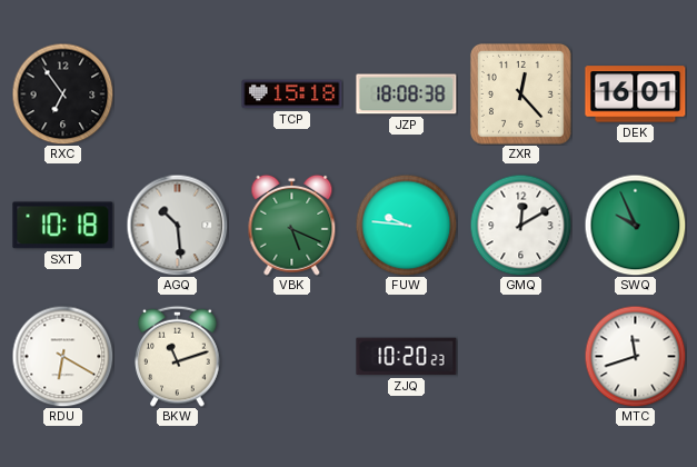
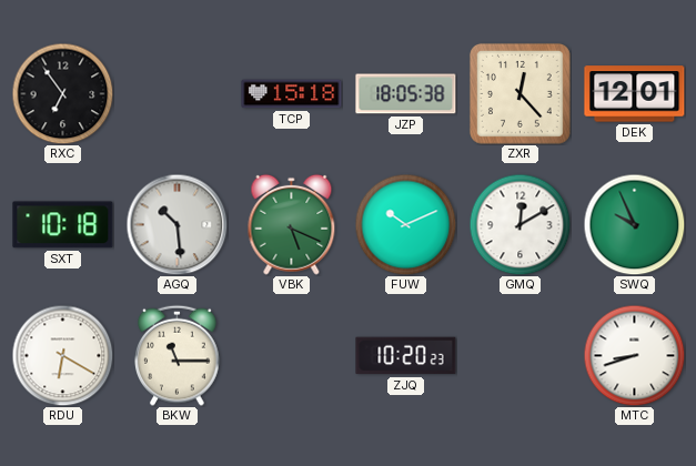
JZP: 18:08 -> 18:05 (406, 94)
DEK: 16:01 -> 12:01 (635, 94)
FUW: 9:46 -> 10:11 (405, 224)
BKW: 11:12 -> 11:15 (178, 355)
MTC: 11:42 -> 8:42 (634, 355)
